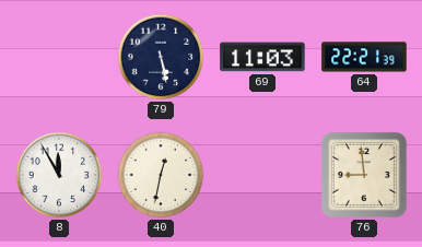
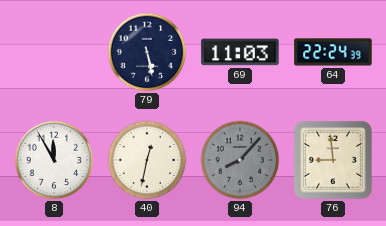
64: 22:21 -> 22:24 (333, 52)
94: none -> 8:07 (240, 160)
